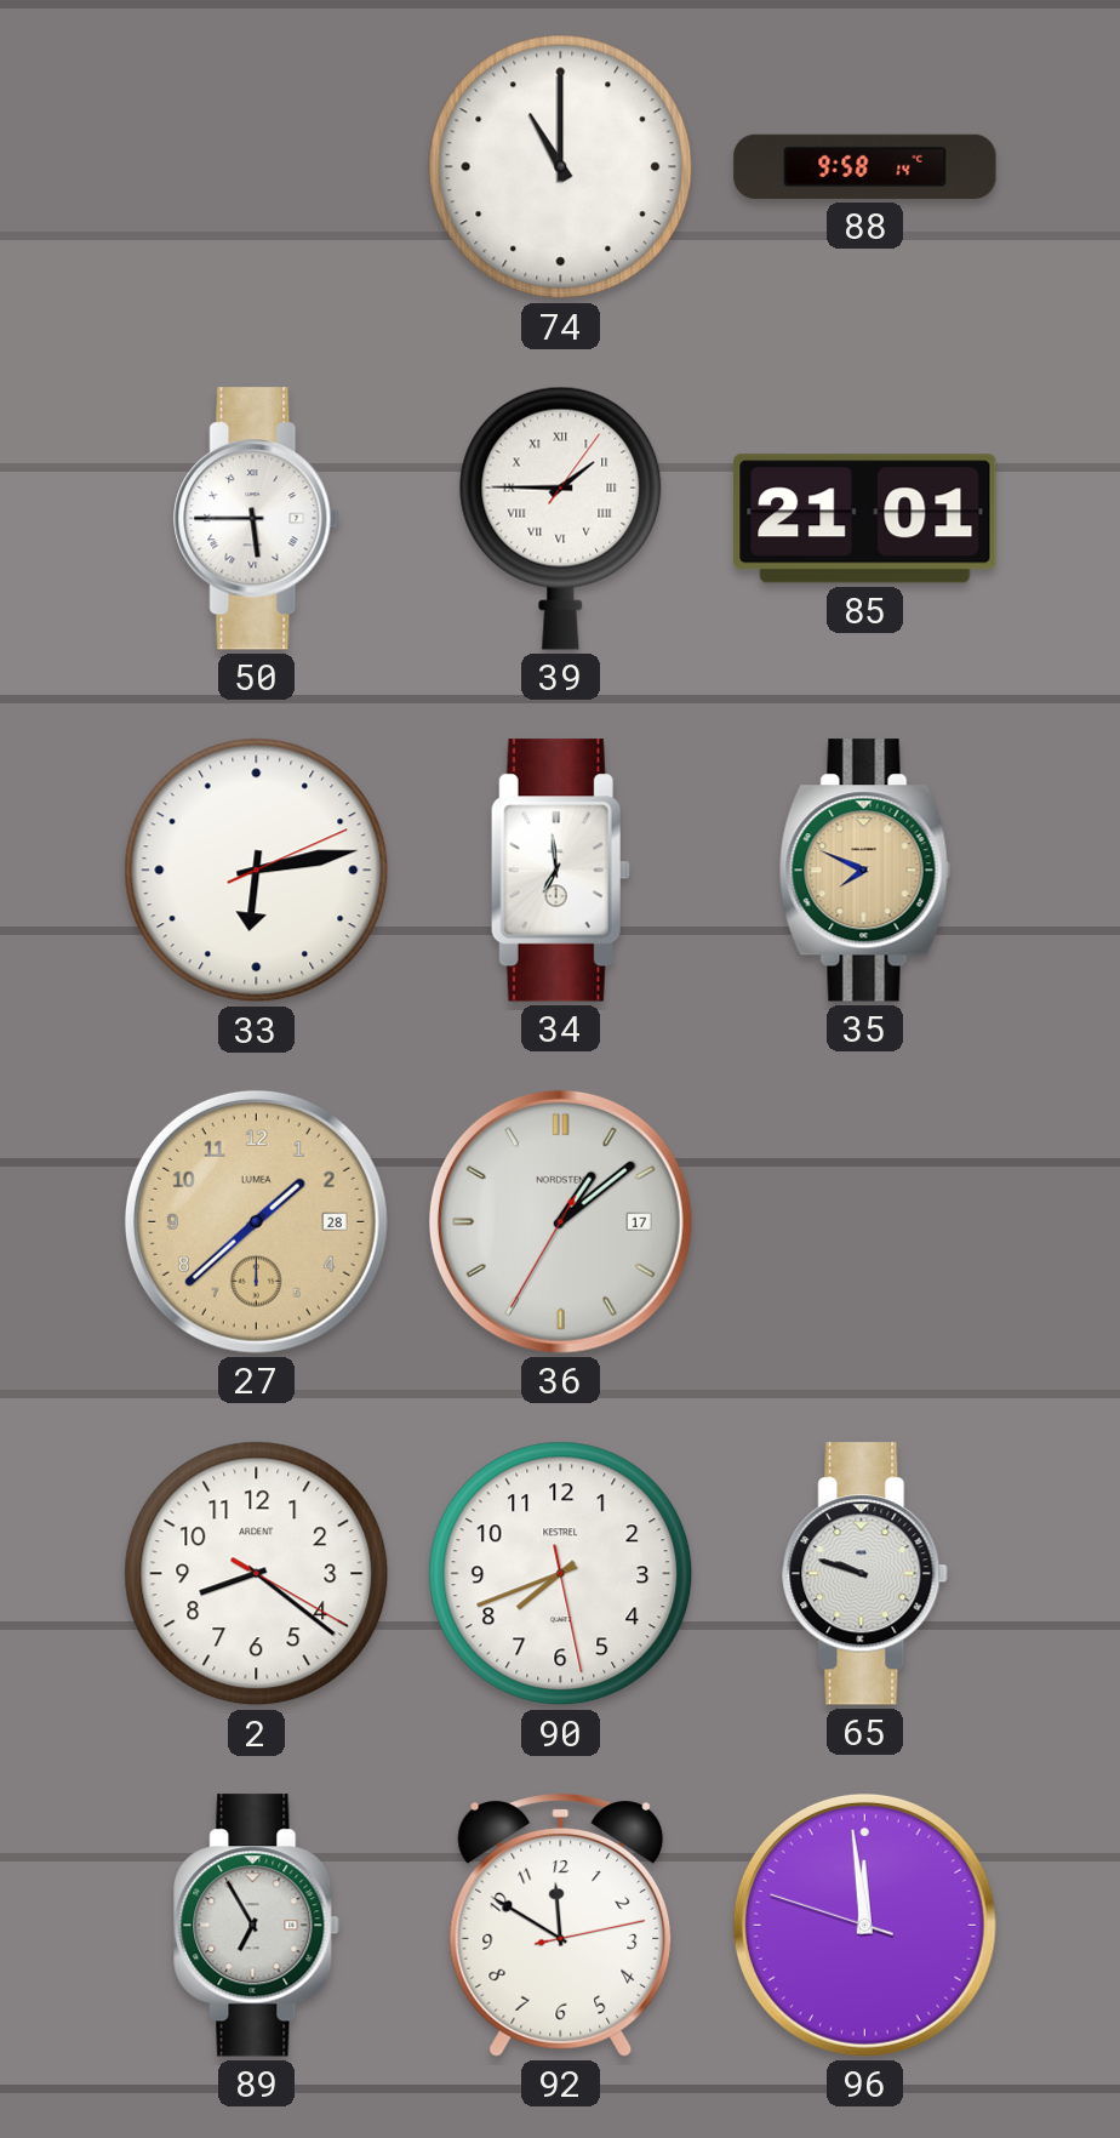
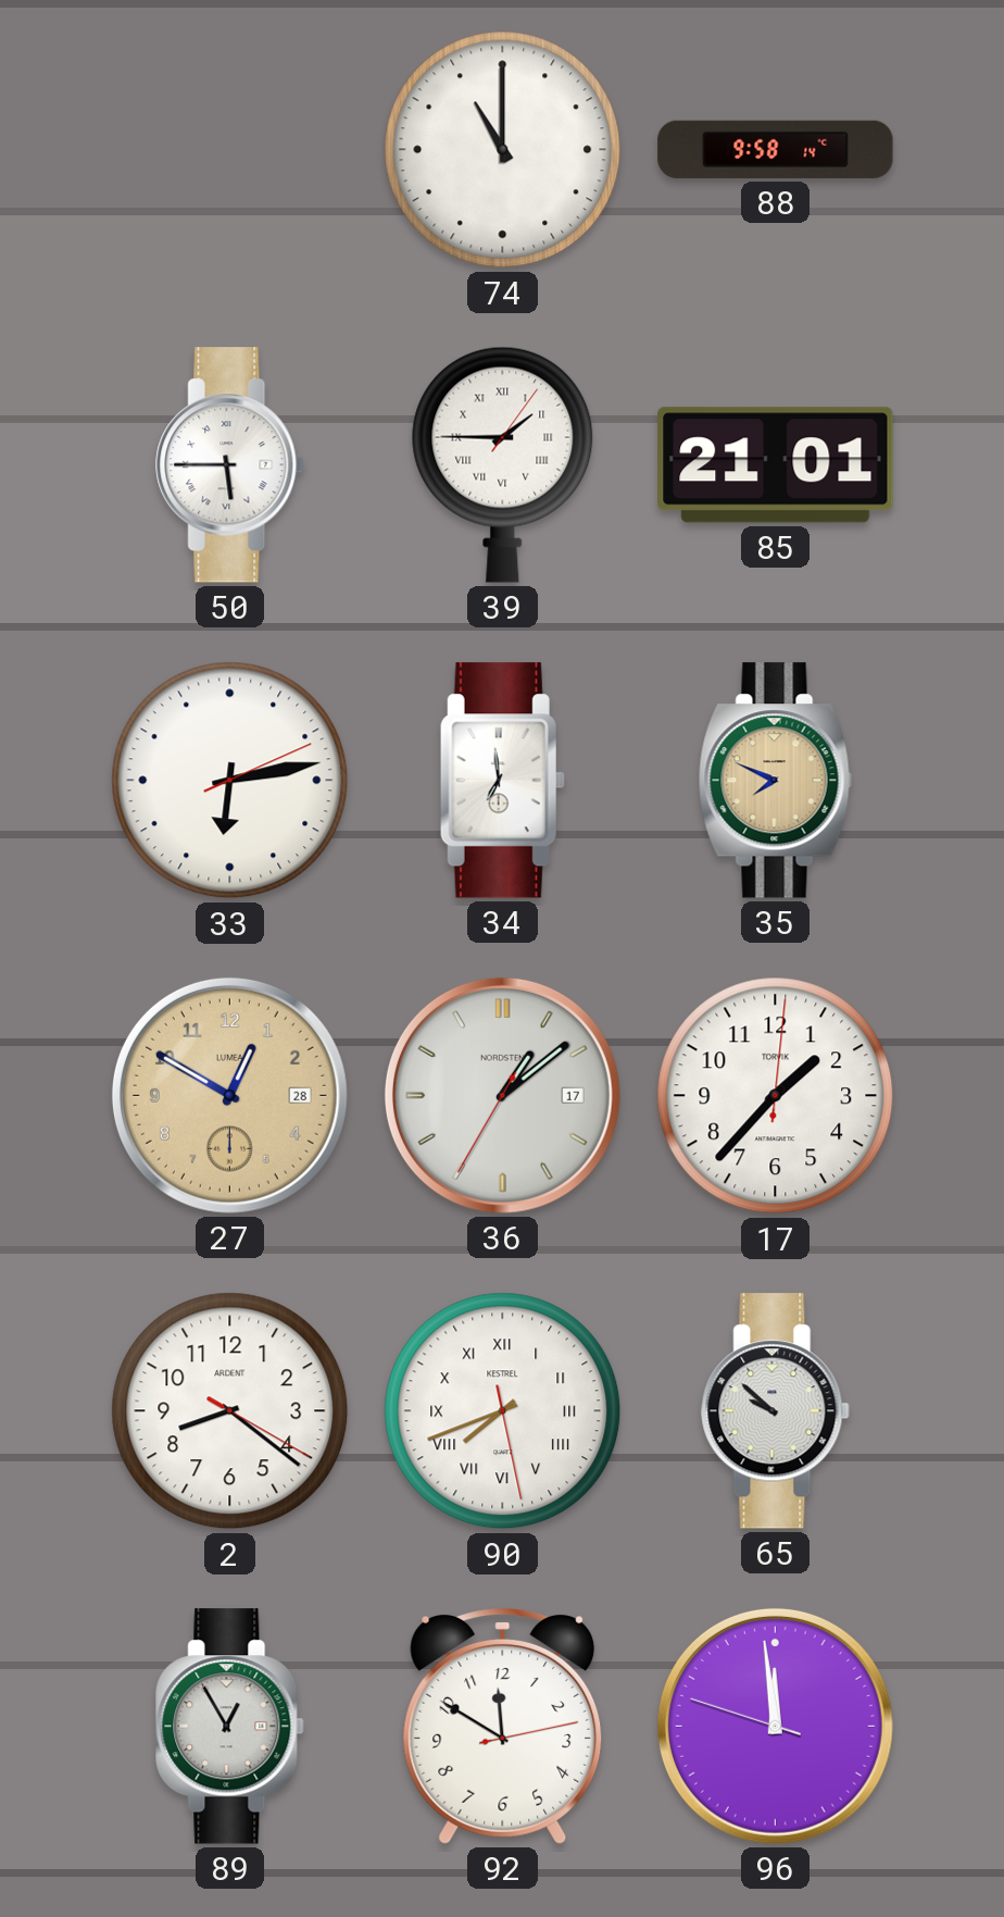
27: 1:38 -> 12:50 (229, 1095)
17: none -> 1:37 (776, 1096)
90 numerals: Arabic -> Roman (503, 1411)
65: 9:48 -> 9:52 (776, 1411)
89: 6:55 -> 12:55 (230, 1727)
